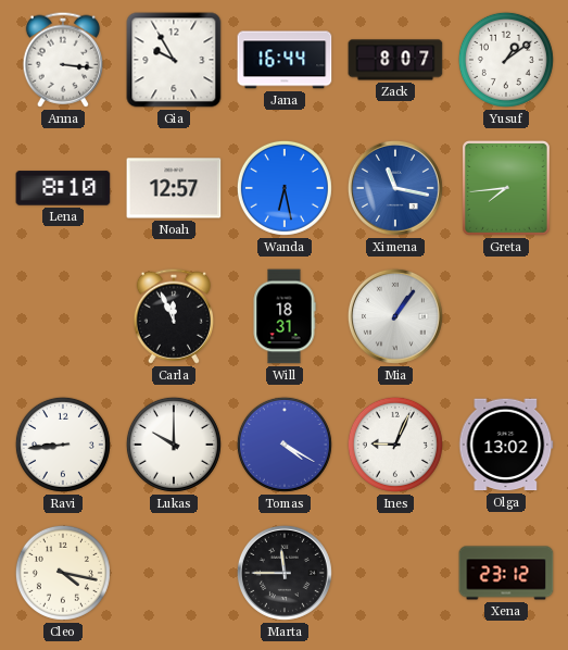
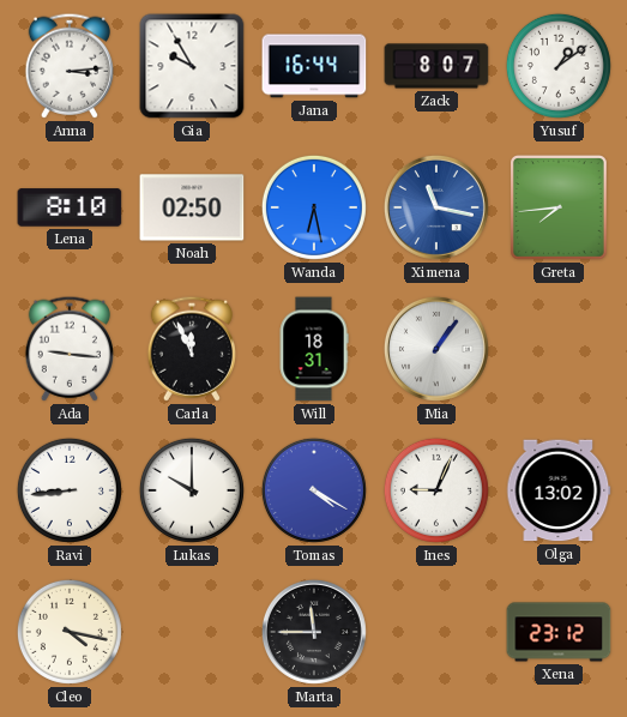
Anna: 3:16 -> 3:14 (68, 66)
Noah: 12:57 -> 02:50 (192, 207)
Ada: none -> 9:16 (68, 349)
